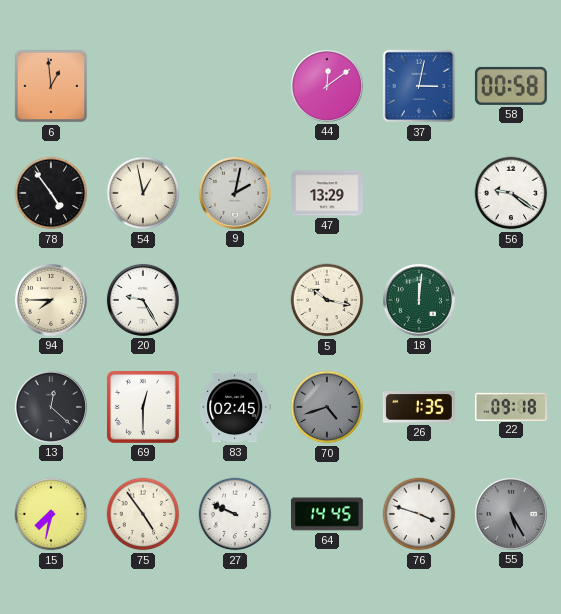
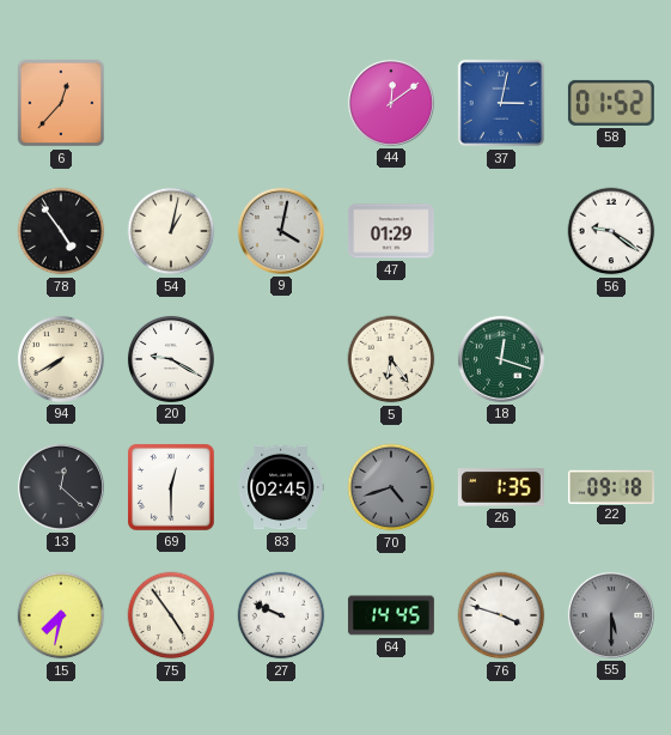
6: 12:59 -> 12:37 (61, 103)
58: 00:58 -> 01:52 (611, 103)
54: 12:58 -> 1:02 (171, 231)
9: 2:02 -> 4:02 (281, 231)
47: 13:29 -> 01:29 (391, 231)
94: 7:45 -> 7:40 (61, 359)
20: 9:25 -> 9:20 (171, 359)
5: 10:17 -> 6:24 (391, 359)
18: 12:01 -> 12:18 (501, 359)
55: 5:25 -> 5:30 (611, 615)
